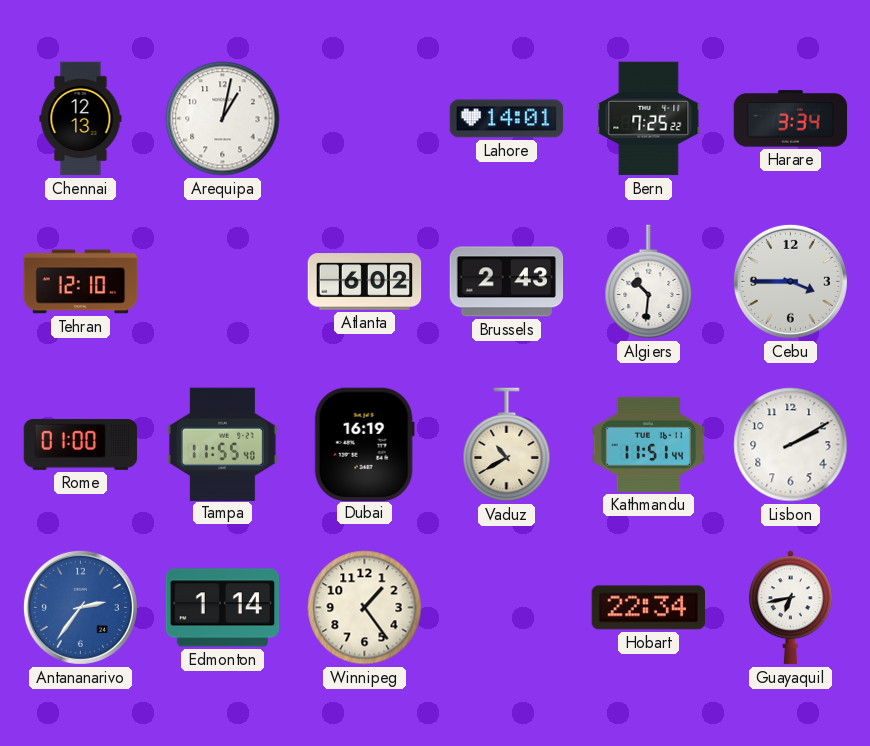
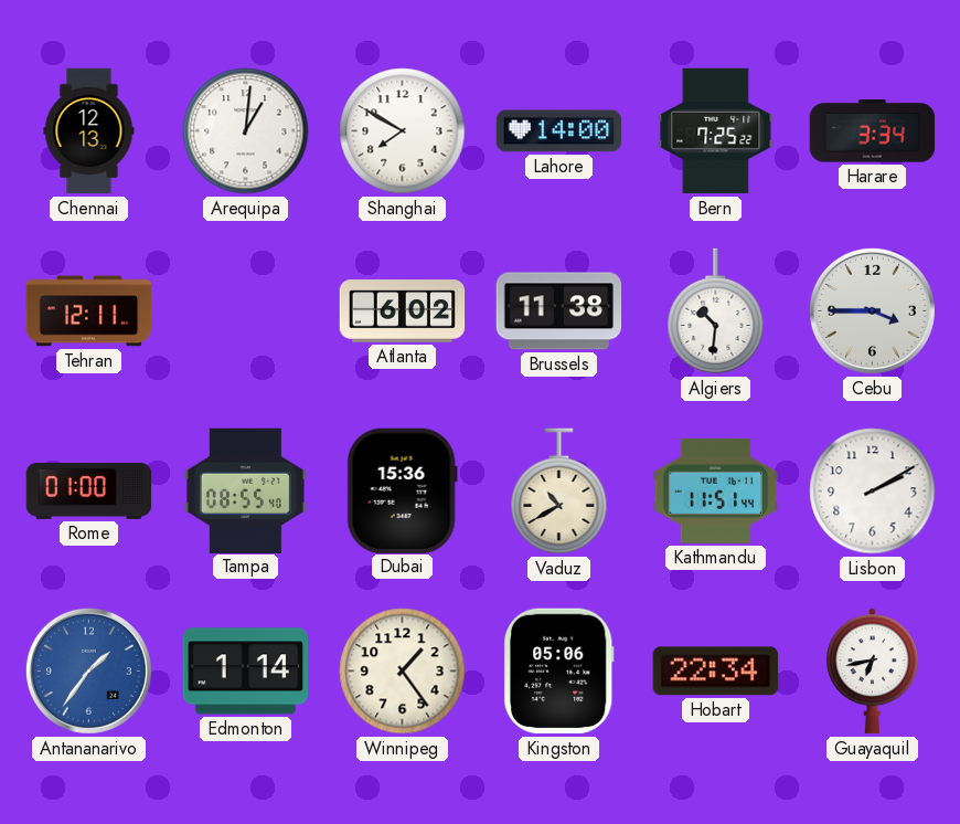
Arequipa: 1:02 -> 1:01 (246, 131)
Shanghai: none -> 7:50 (403, 131)
Lahore: 14:01 -> 14:00 (559, 131)
Tehran: 12:10 -> 12:11 (89, 311)
Brussels: 2:43 -> 11:38 (559, 311)
Tampa: 11:55 -> 08:55 (245, 490)
Dubai: 16:19 -> 15:36 (402, 490)
Antananarivo: 2:36 -> 1:36 (88, 670)
Kingston: none -> 05:06 (558, 672)
